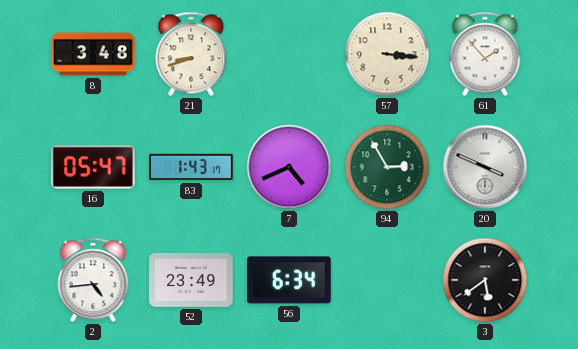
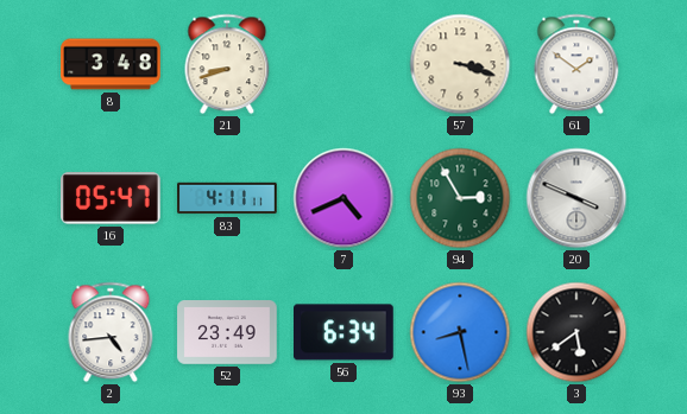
57: 3:16 -> 3:18 (460, 64)
61: 1:53 -> 1:51 (576, 64)
83: 1:43 -> 4:11 (227, 198)
93: none -> 8:28 (460, 332)
